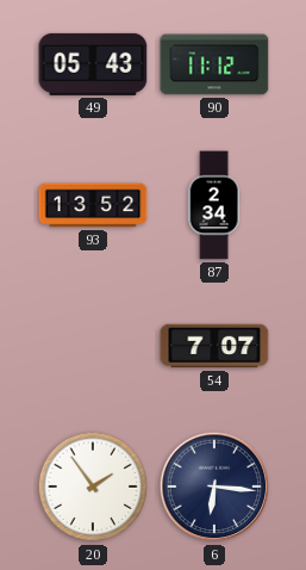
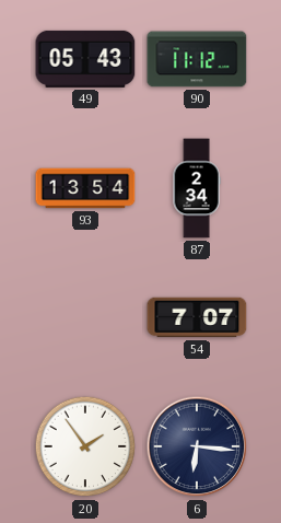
93: 13:52 -> 13:54 (85, 188)
